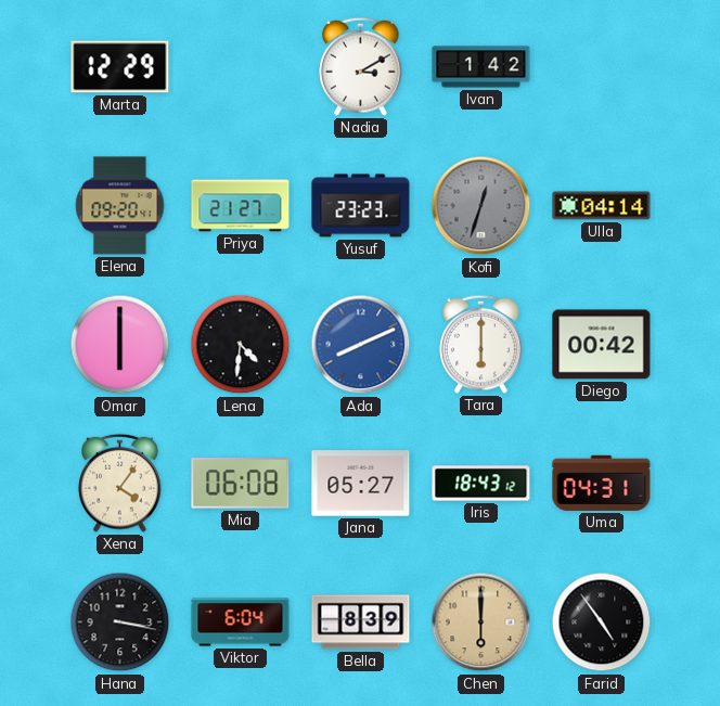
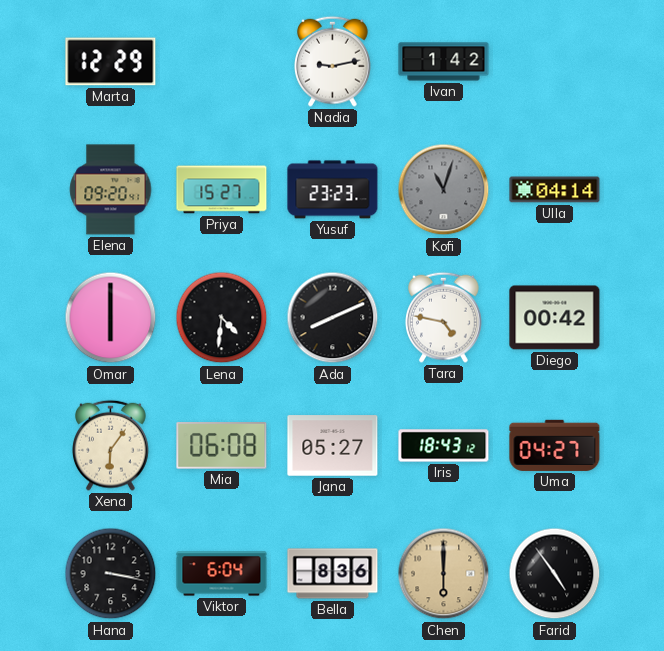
Nadia: 3:10 -> 9:13 (333, 61)
Priya: 21:27 -> 15:27 (222, 190)
Kofi: 12:33 -> 11:03 (444, 190)
Ada dial: blue -> black (333, 318)
Tara: 6:00 -> 4:47 (444, 317)
Xena: 4:06 -> 6:06 (111, 445)
Uma: 04:31 -> 04:27 (555, 445)
Bella: 8:39 -> 8:36 (333, 574)
